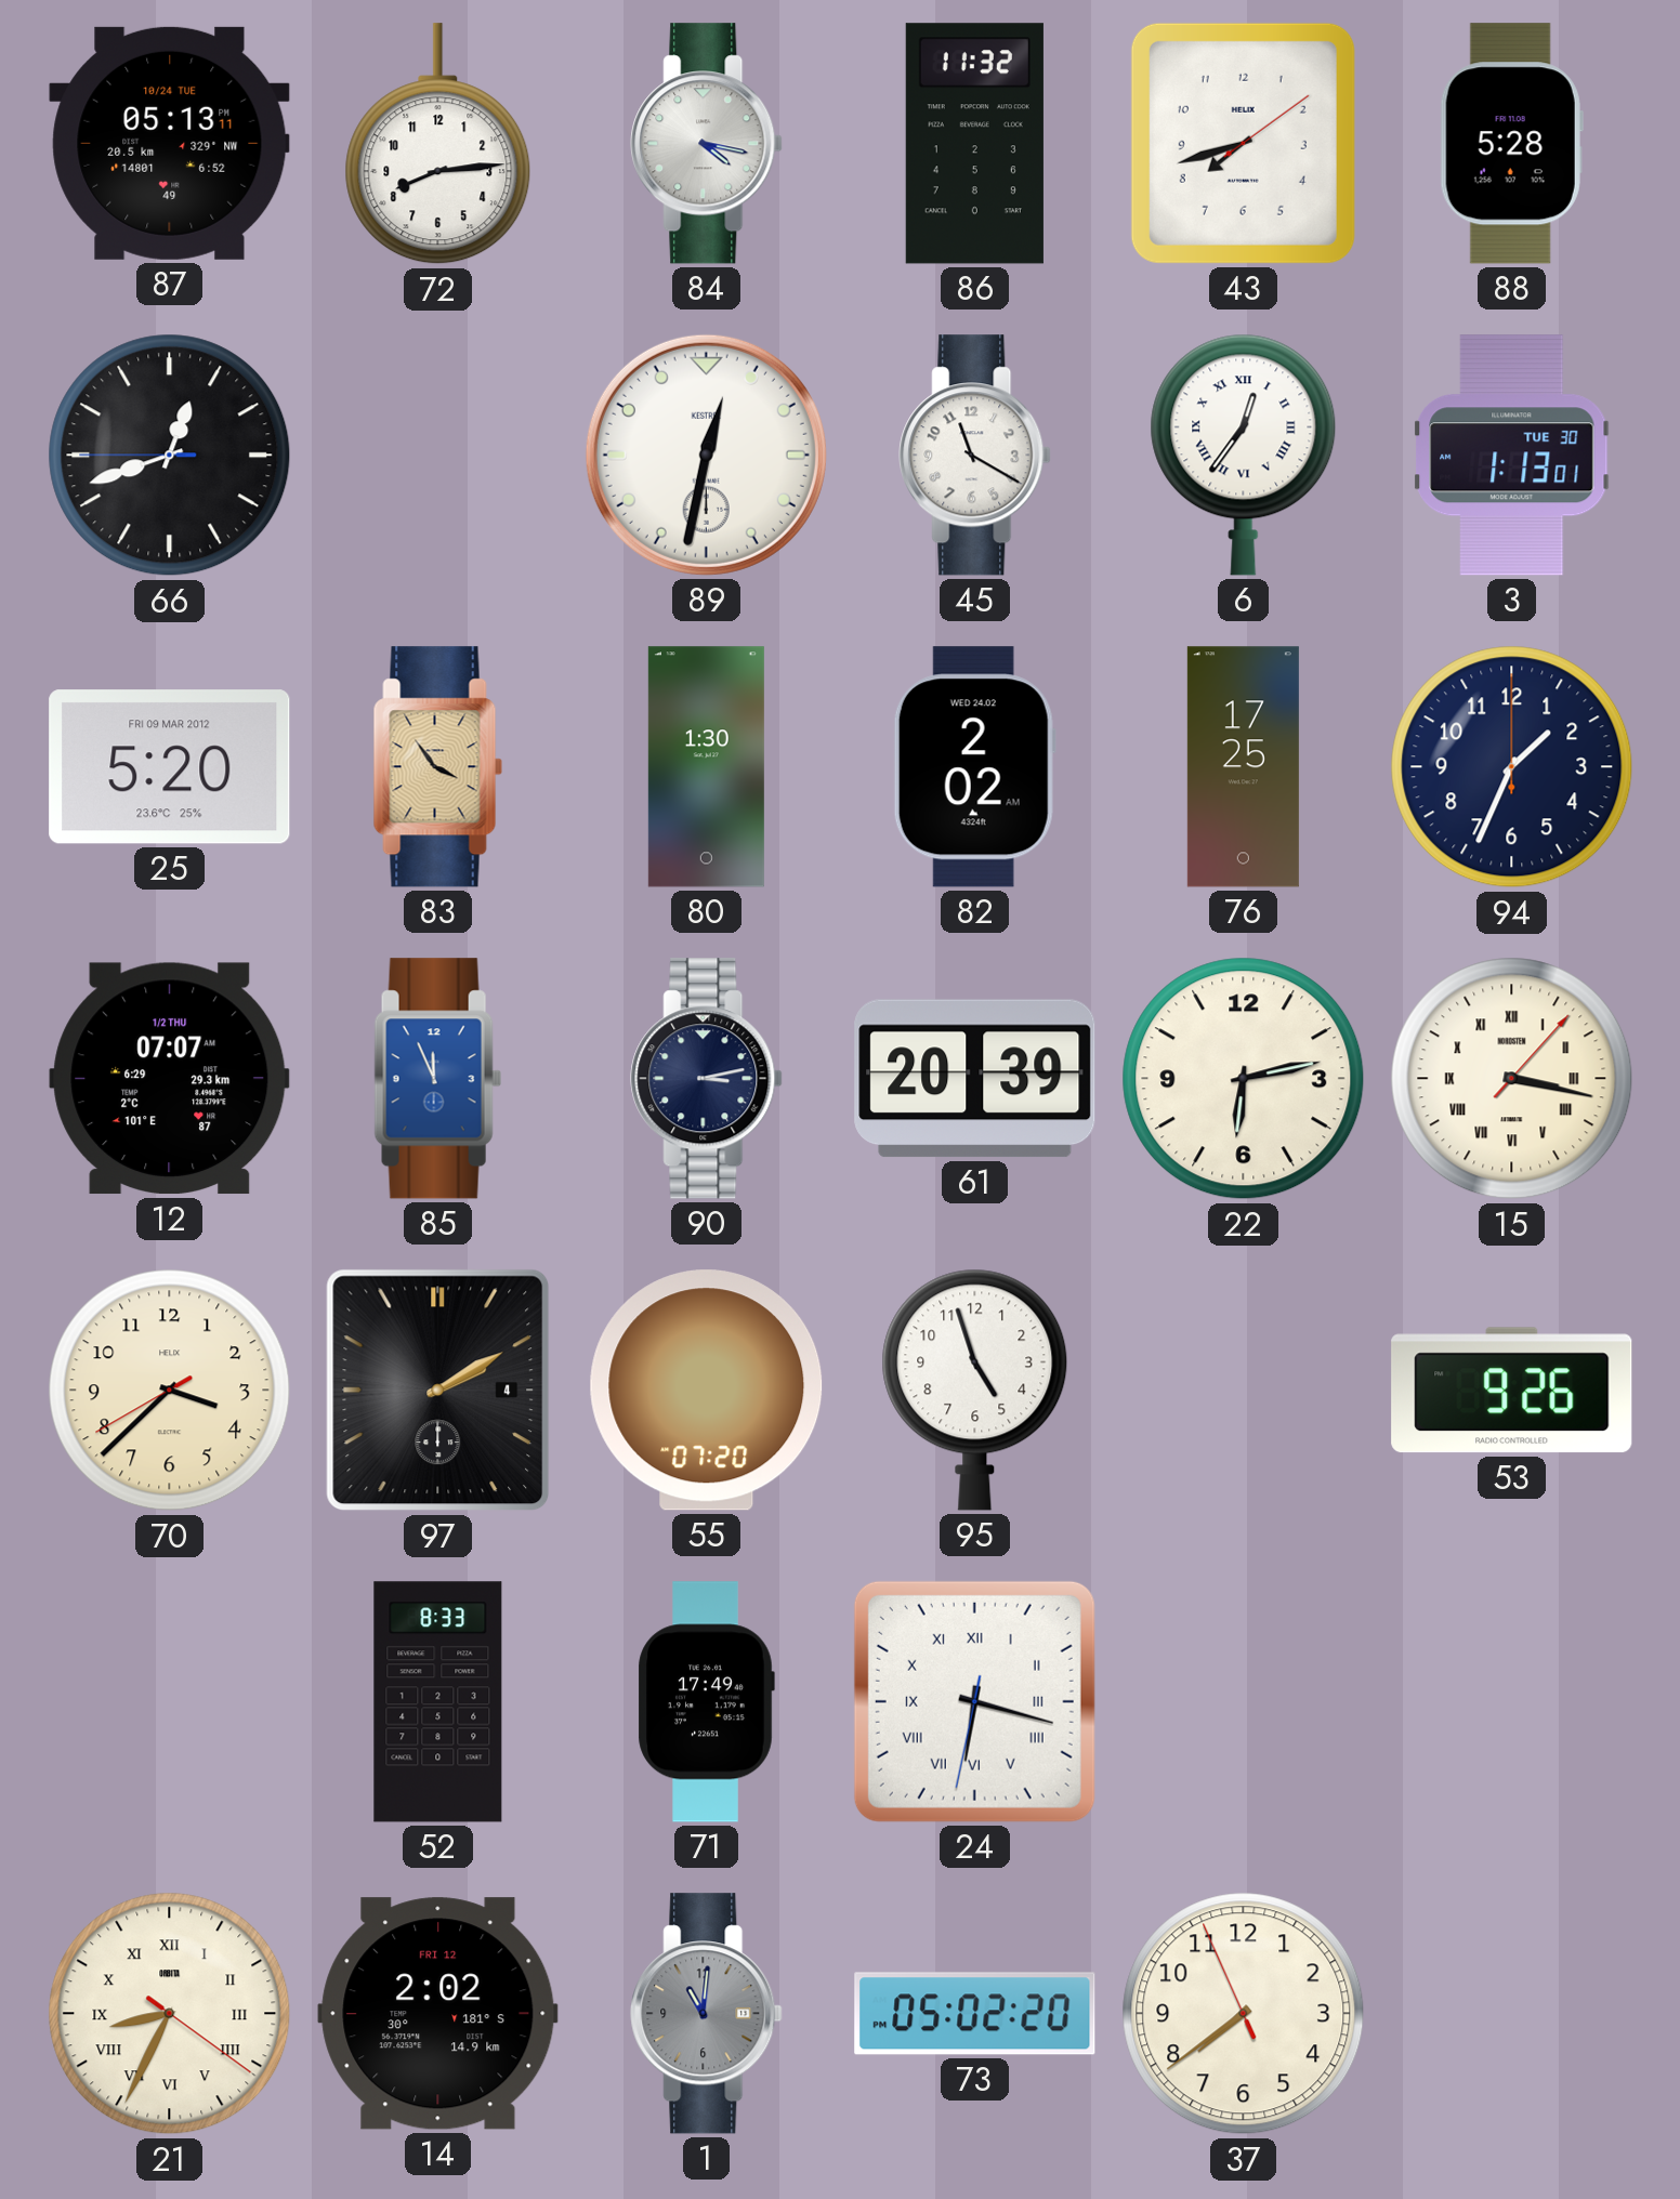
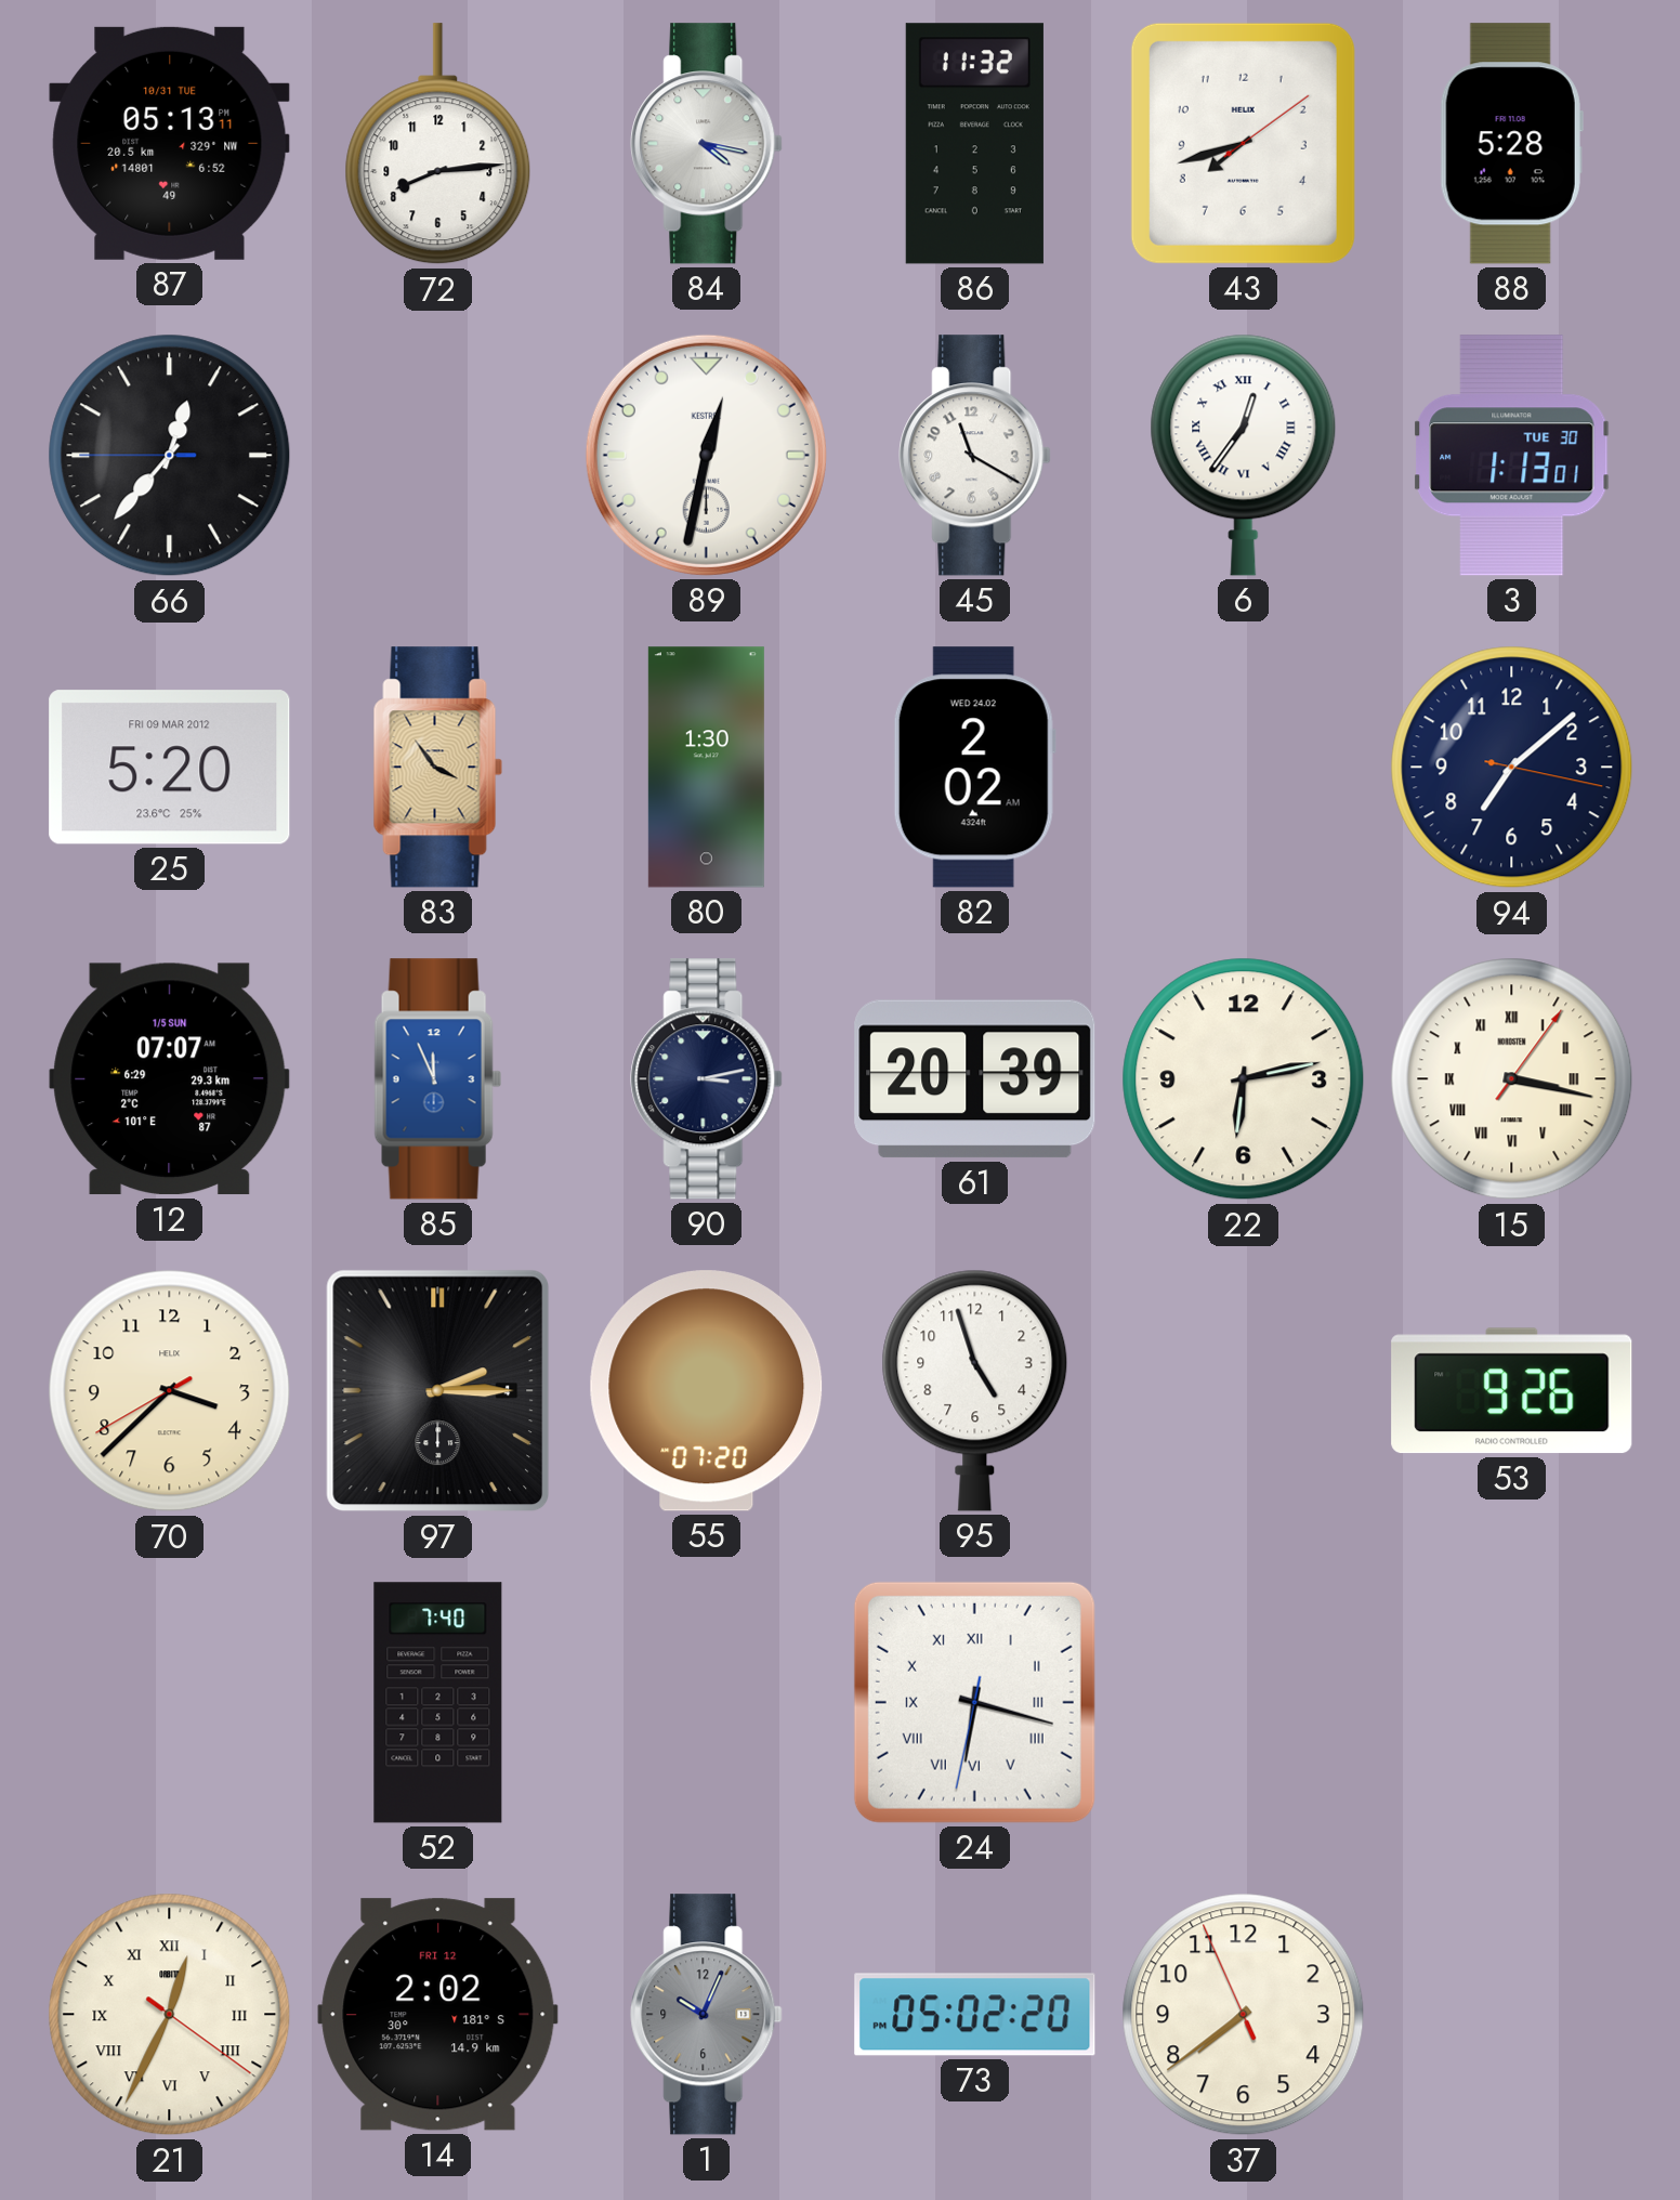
87 date: 10/24 TUE -> 10/31 TUE (170, 143)
66: 12:41 -> 12:36 (170, 456)
76: 17:25 -> none (1243, 767)
94: 1:34 -> 7:08 (1512, 768)
12 date: 1/2 THU -> 1/5 SUN (170, 1079)
15: 3:17:07 -> 3:17:06 (1512, 1079)
97: 2:10 -> 2:15 (438, 1391)
52: 8:33 -> 7:40 (438, 1703)
71: 17:49 -> none (706, 1702)
21: 8:34 -> 12:34 (170, 2015)
1: 11:01 -> 10:04 (707, 2015)
